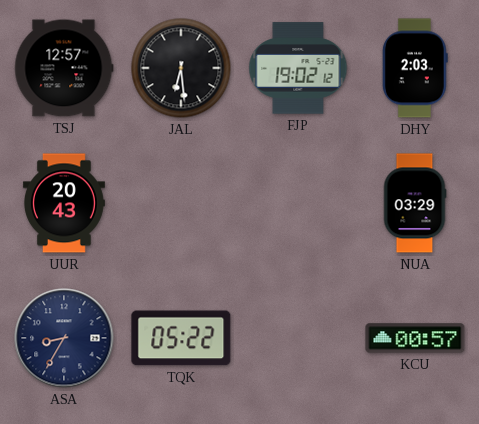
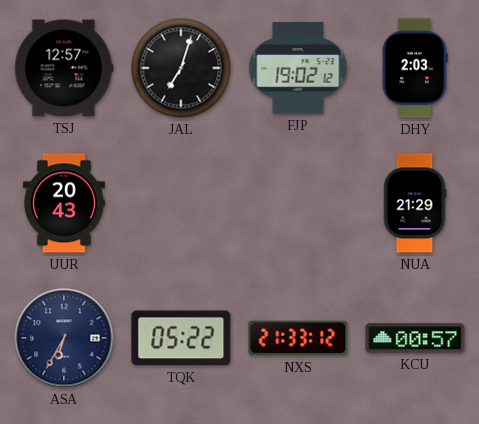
JAL: 6:29 -> 7:03 (181, 68)
NUA: 03:29 -> 21:29 (415, 203)
ASA: 8:35 -> 6:35 (64, 338)
NXS: none -> 21:33 (298, 338)
